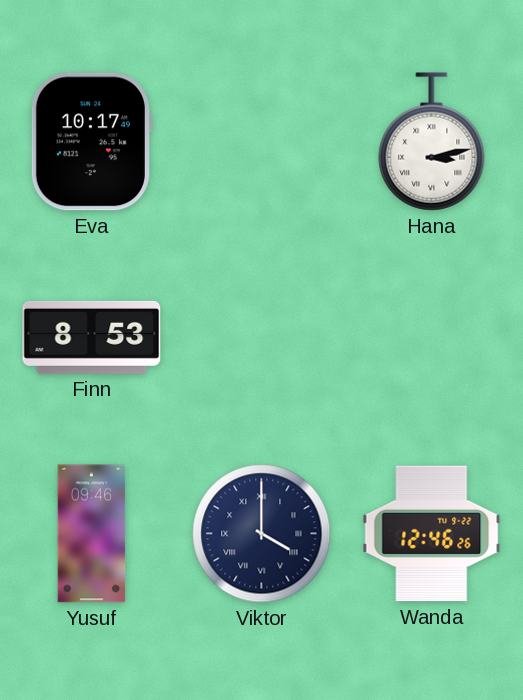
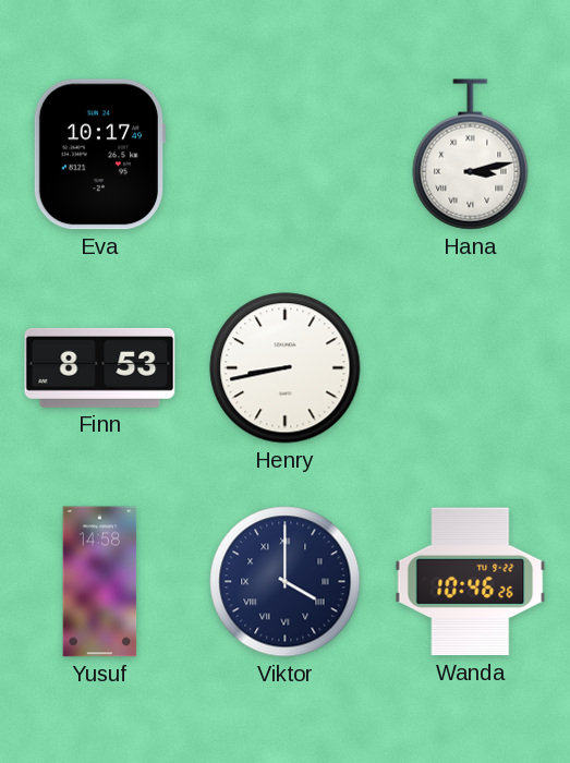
Henry: none -> 8:43 (286, 368)
Yusuf: 09:46 -> 14:58 (100, 582)
Wanda: 12:46 -> 10:46 (471, 582)
